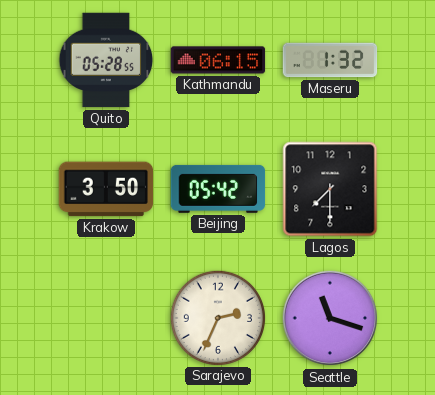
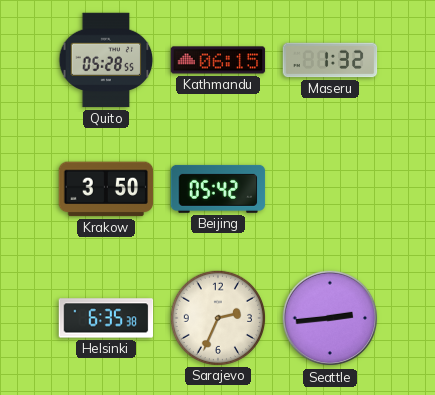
Lagos: 7:30 -> none (330, 189)
Helsinki: none -> 6:35 (106, 318)
Seattle: 11:18 -> 2:44 (330, 318)
